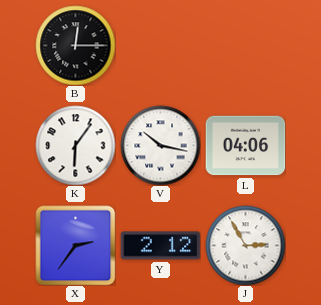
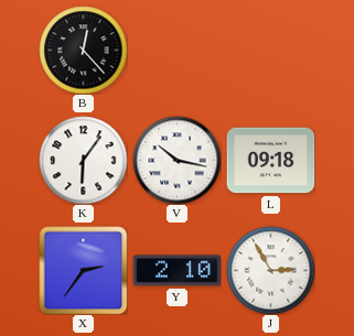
B: 12:15 -> 12:23 (83, 50)
L: 04:06 -> 09:18 (270, 161)
Y: 2:12 -> 2:10 (176, 271)
